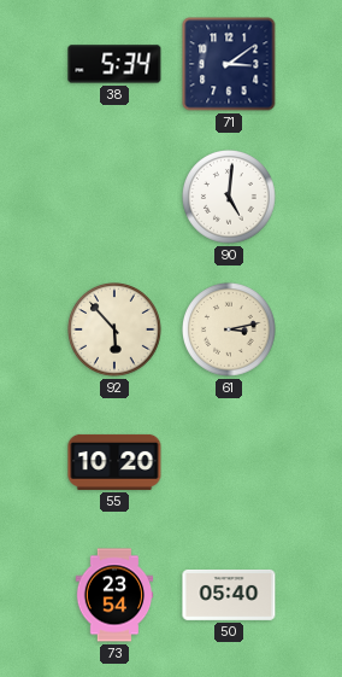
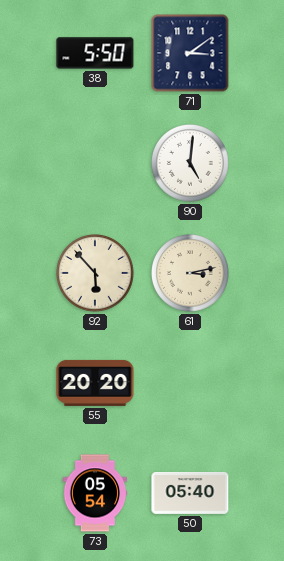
38: 5:34 -> 5:50 (95, 53)
55: 10:20 -> 20:20 (95, 383)
73: 23:54 -> 05:54 (95, 493)
